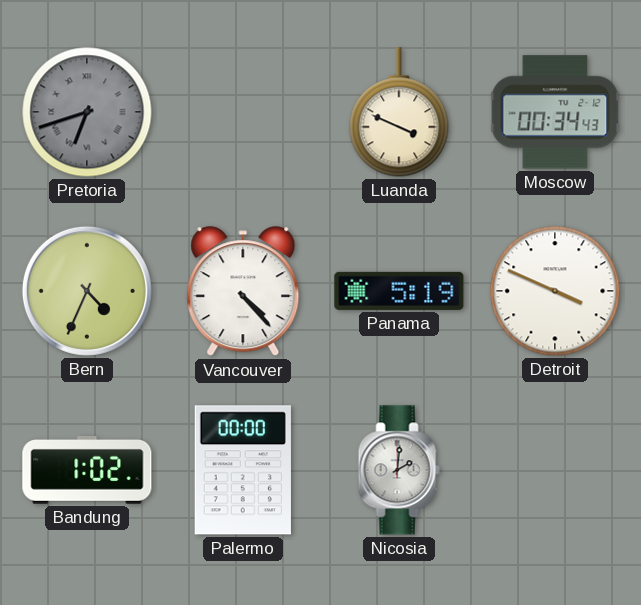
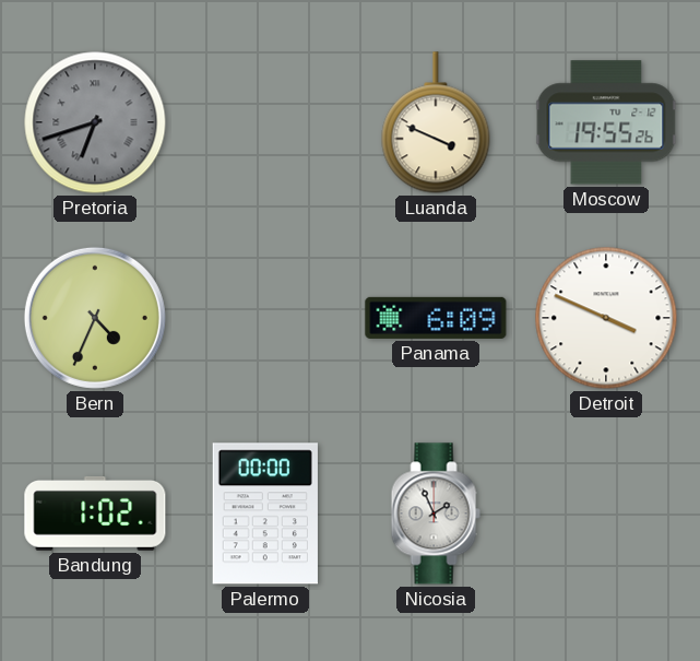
Moscow: 00:34 -> 19:55 (606, 122)
Vancouver: 4:23 -> none (243, 292)
Panama: 5:19 -> 6:09 (436, 318)
Nicosia: 2:01 -> 1:56 (436, 514)
